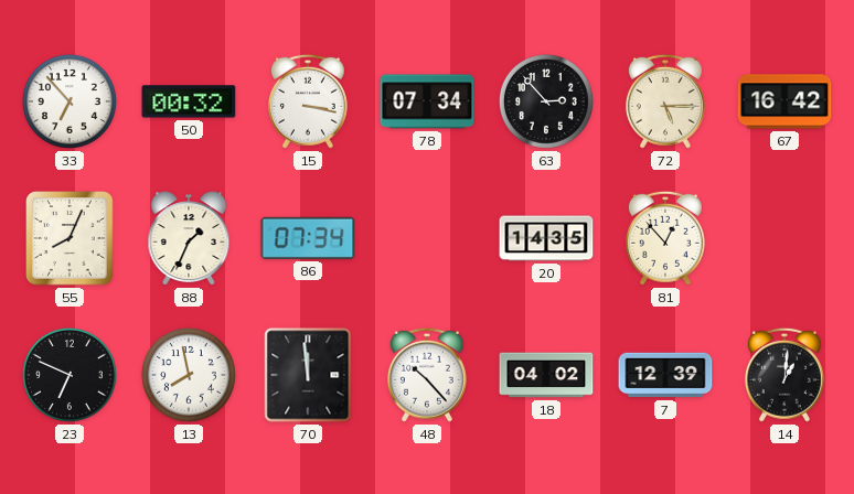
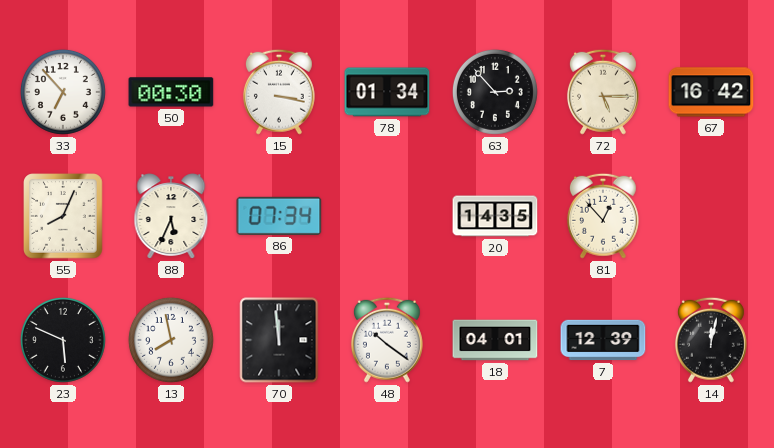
50: 00:32 -> 00:30 (171, 92)
78: 07:34 -> 01:34 (387, 92)
88: 1:34 -> 5:34 (171, 216)
23: 6:49 -> 5:49 (63, 340)
48: 10:23 -> 10:21 (387, 340)
18: 04:02 -> 04:01 (495, 340)
14: 1:01 -> 12:02 (711, 340)
